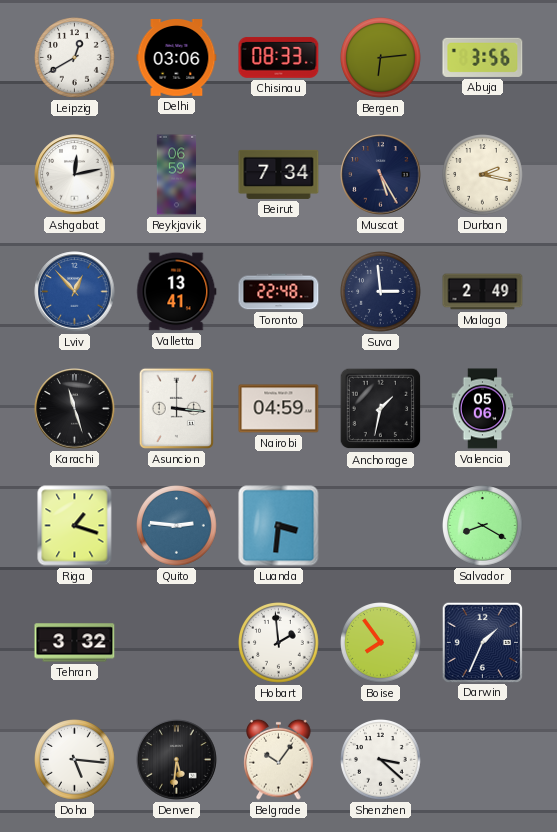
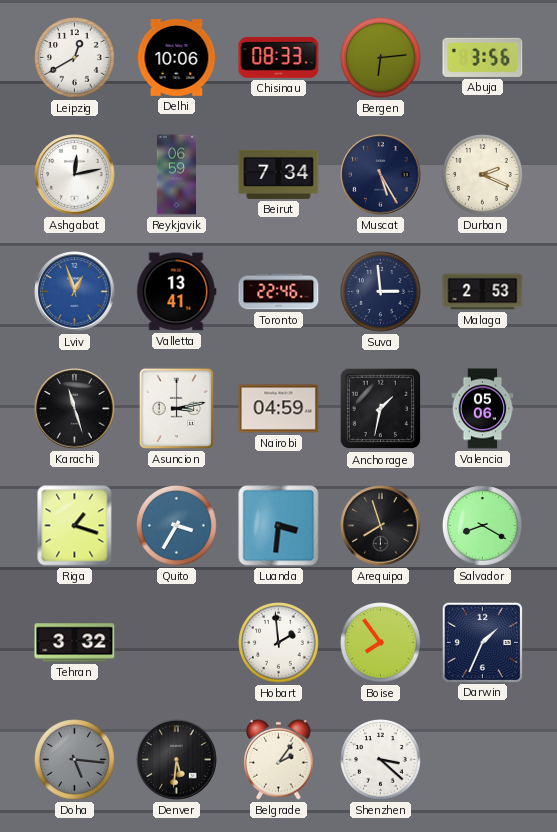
Delhi: 03:06 -> 10:06 (177, 58)
Durban: 2:17 -> 2:19 (483, 175)
Lviv: 12:53 -> 12:57 (75, 292)
Toronto: 22:48 -> 22:46 (279, 292)
Malaga: 2:49 -> 2:53 (483, 292)
Asuncion: 3:16 -> 3:13 (176, 408)
Quito: 2:46 -> 3:35 (177, 526)
Arequipa: none -> 7:57 (381, 526)
Doha dial: white -> grey (75, 760)
Belgrade: 10:06 -> 2:06 (279, 759)
